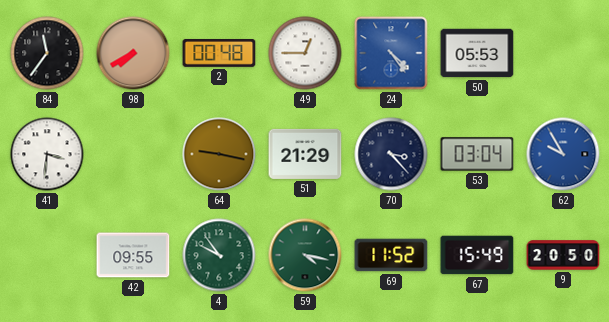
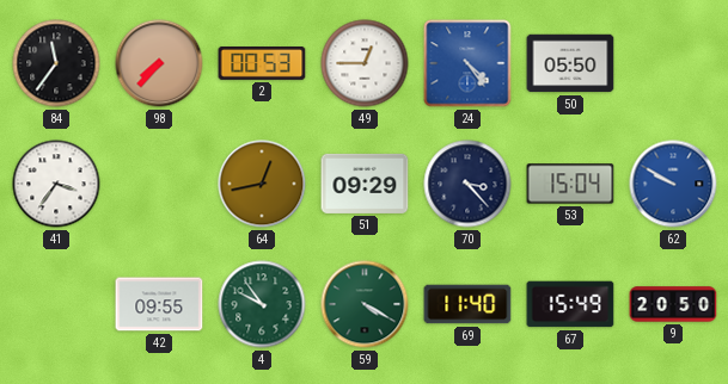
98: 7:40 -> 7:37 (159, 63)
2: 00:48 -> 00:53 (262, 64)
50: 05:53 -> 05:50 (570, 63)
41: 3:31 -> 3:36 (56, 184)
64: 9:17 -> 12:43 (262, 184)
51: 21:29 -> 09:29 (365, 184)
53: 03:04 -> 15:04 (570, 184)
62: 9:55 -> 9:50 (673, 184)
59: 4:17 -> 4:20 (365, 304)
69: 11:52 -> 11:40 (467, 304)
